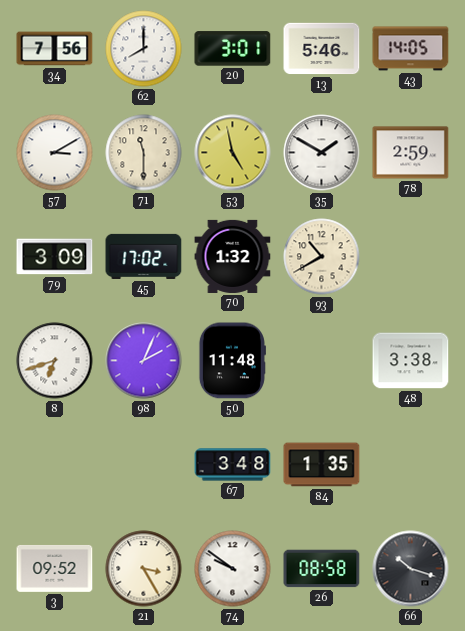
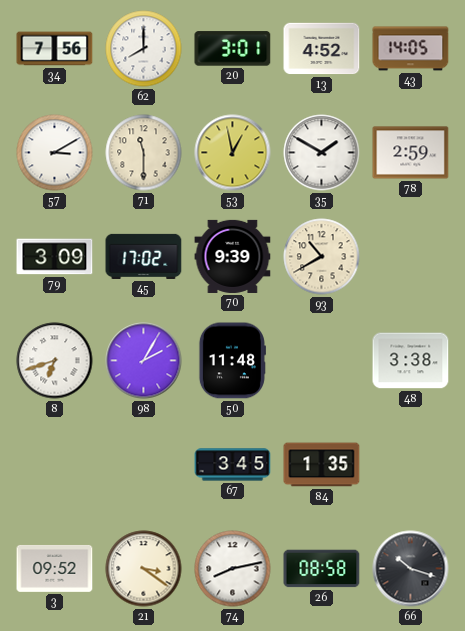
13: 5:46 -> 4:52 (322, 49)
53: 4:58 -> 12:58 (233, 153)
70: 1:32 -> 9:39 (233, 256)
98: 2:04 -> 2:05 (144, 361)
67: 3:48 -> 3:45 (233, 465)
21: 3:25 -> 3:21 (144, 569)
74: 9:51 -> 8:13 (233, 569)
